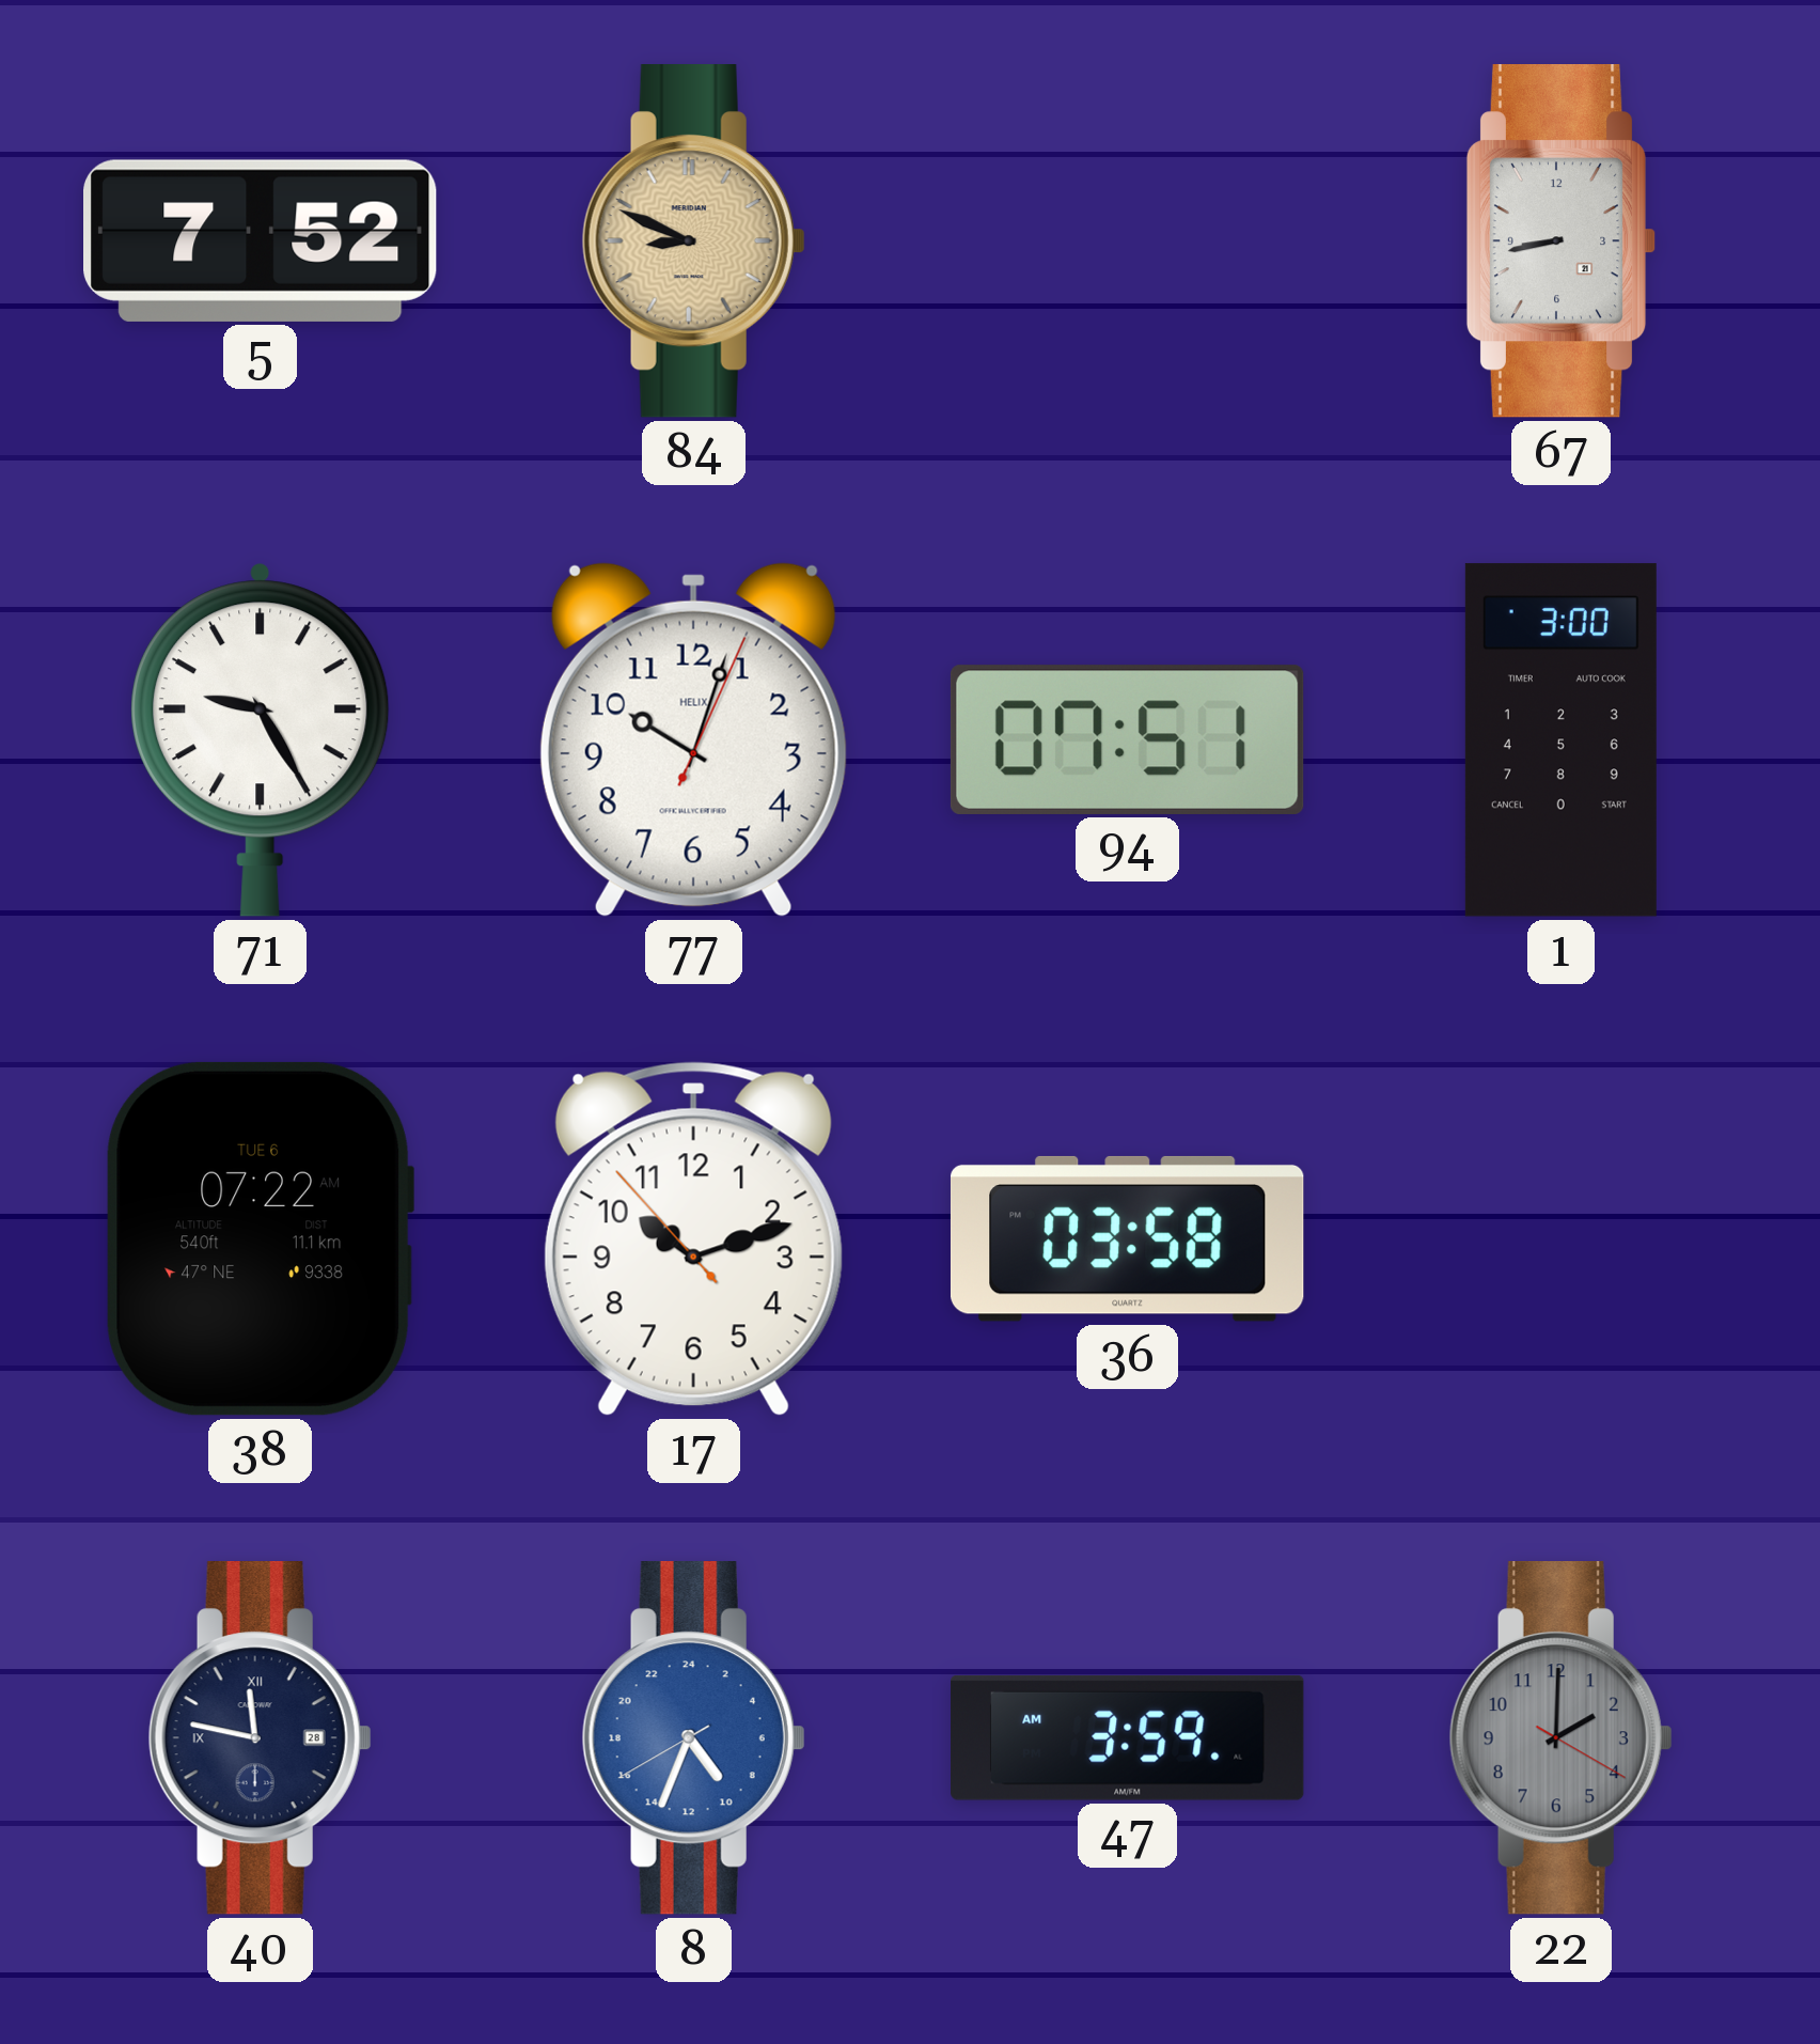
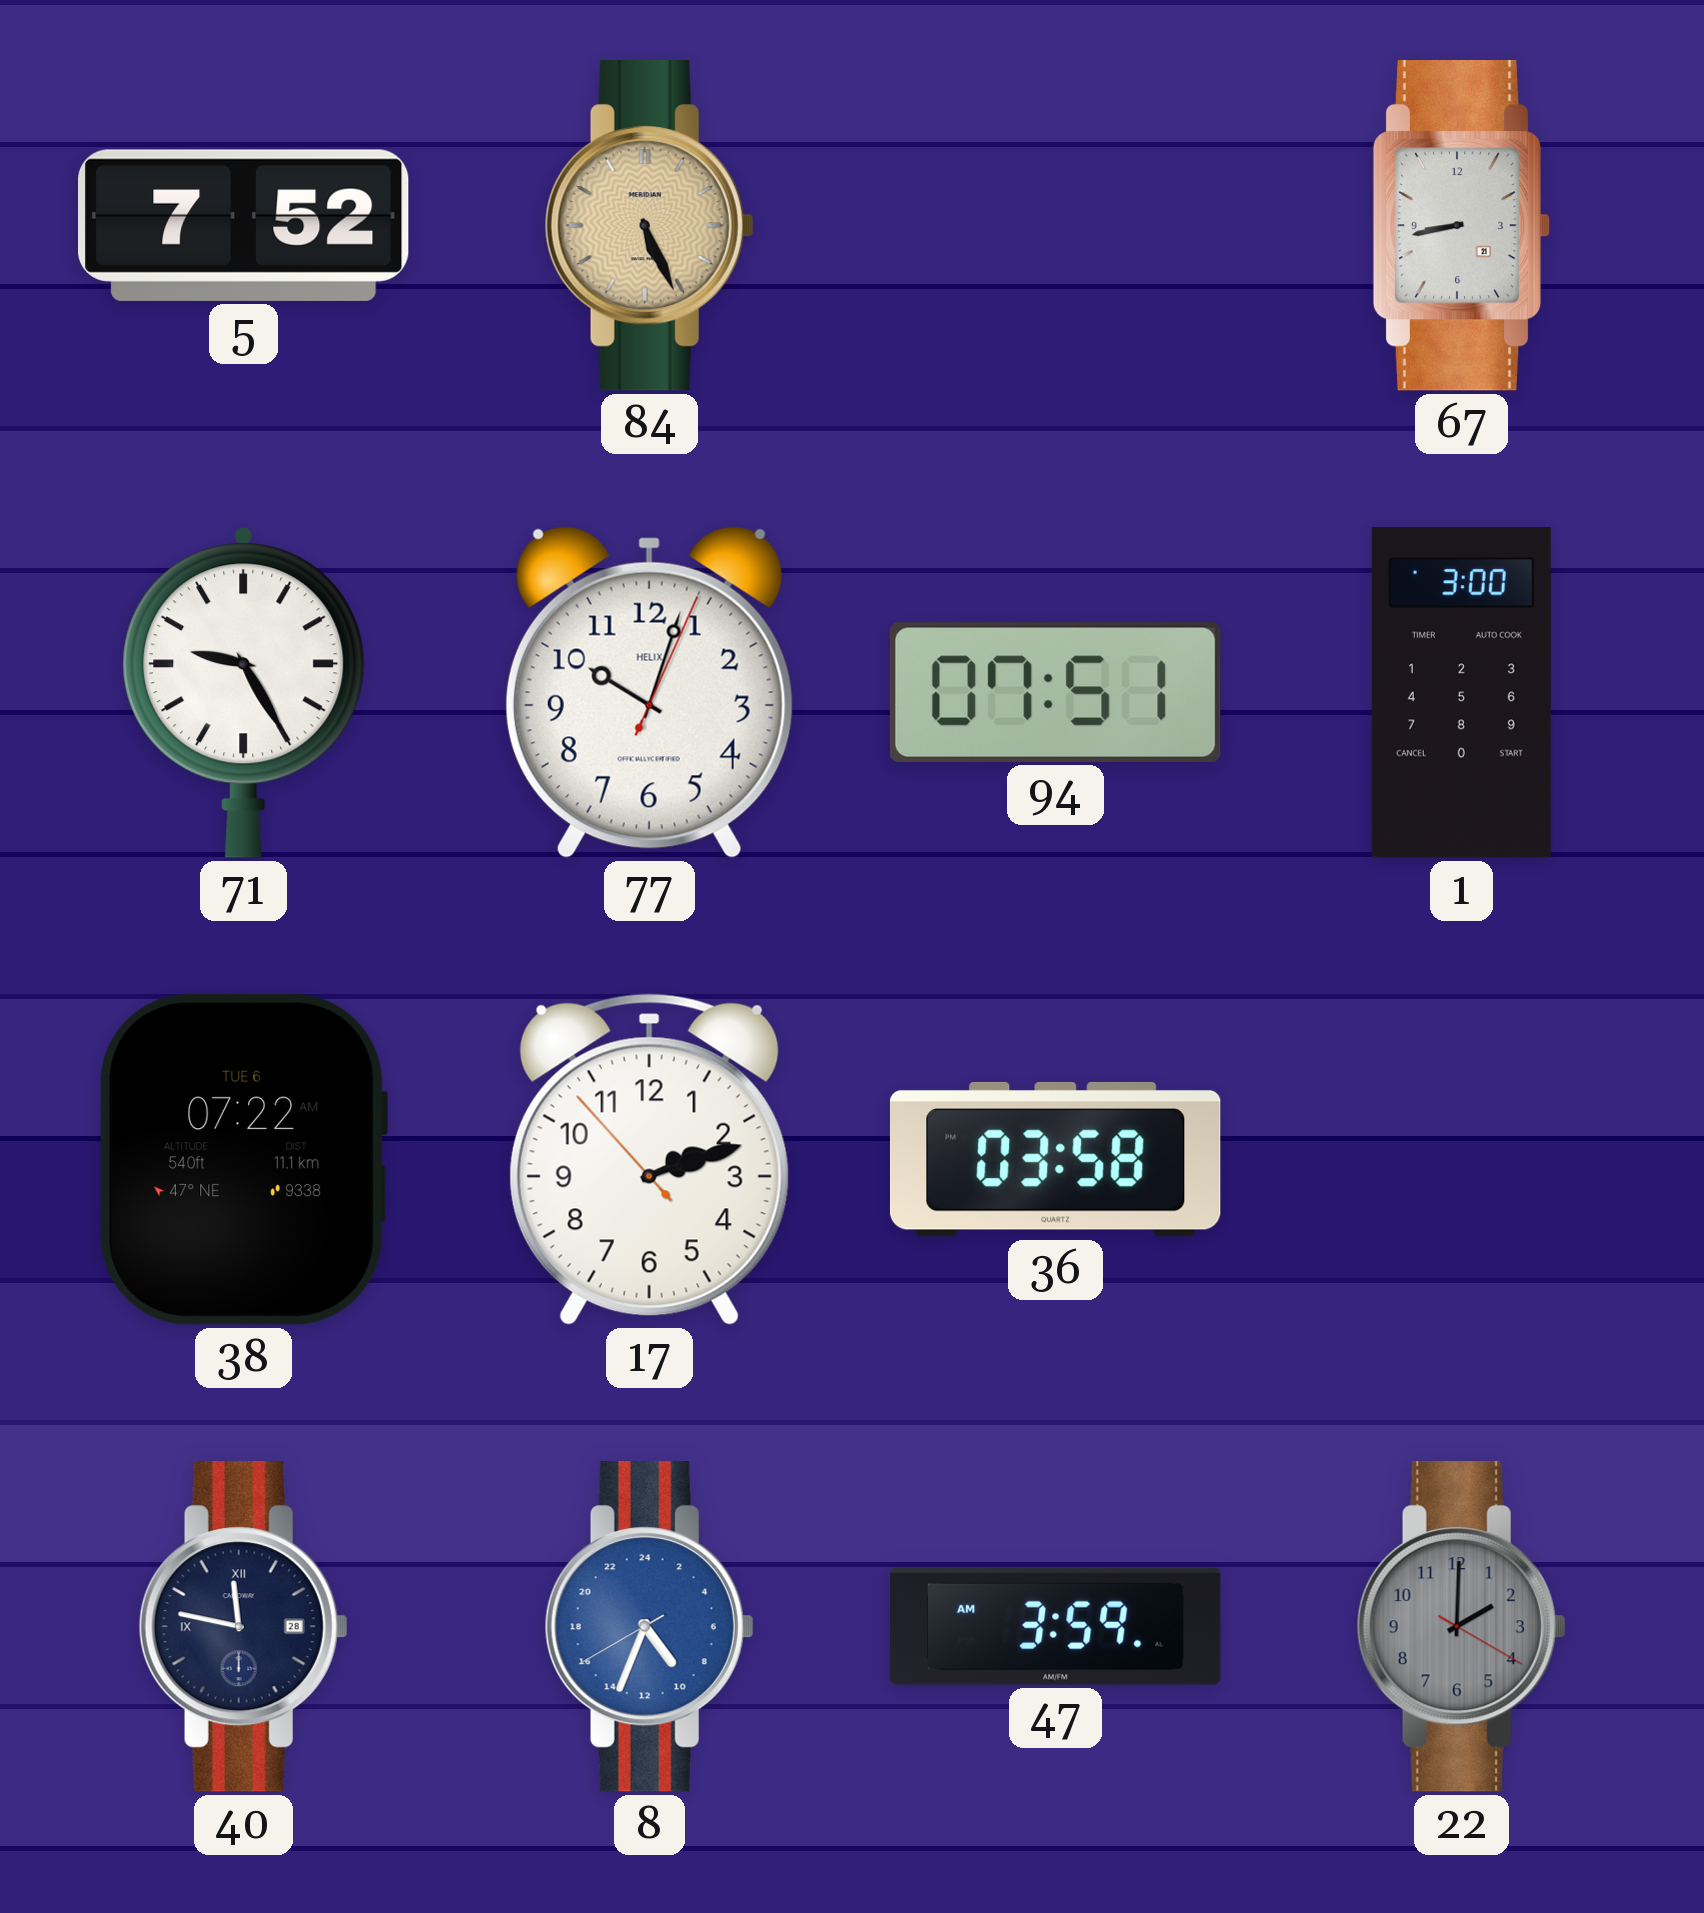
84: 8:49 -> 5:26 (649, 226)
17: 10:11 -> 2:11 (649, 1159)
